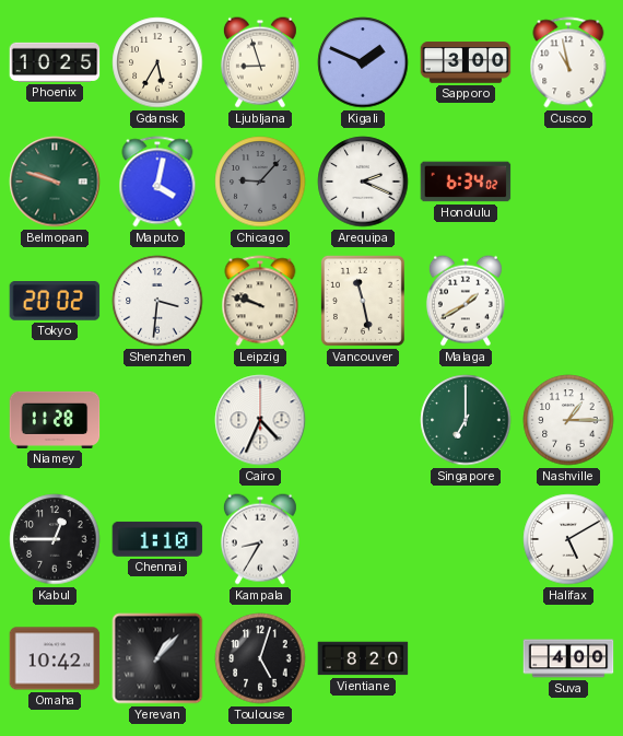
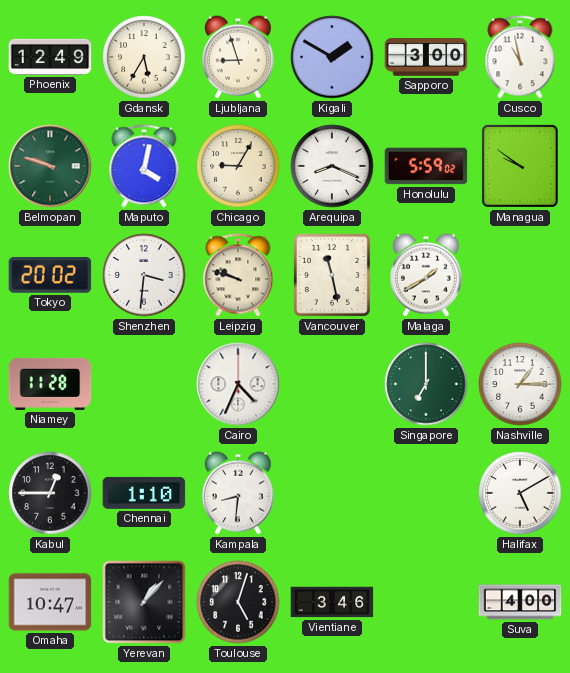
Phoenix: 10:25 -> 12:49 (50, 57)
Kigali: 1:49 -> 1:50 (332, 57)
Chicago: 9:07 -> 9:05 (238, 166)
Chicago dial: grey -> cream (238, 166)
Arequipa: 2:19 -> 8:19 (332, 166)
Honolulu: 6:34 -> 5:59 (426, 166)
Managua: none -> 9:51 (520, 166)
Kampala: 8:35 -> 8:31 (238, 493)
Omaha: 10:42 -> 10:47 (50, 602)
Vientiane: 8:20 -> 3:46 (332, 602)
